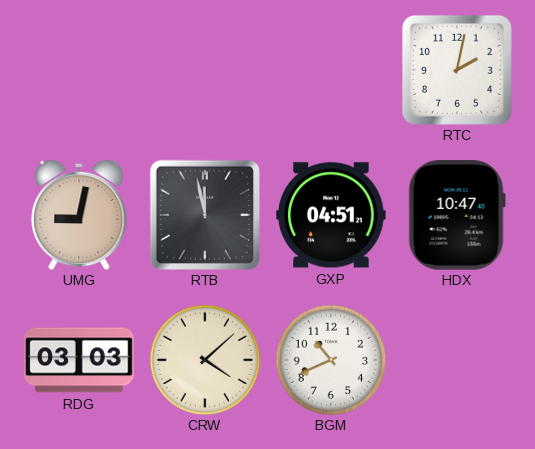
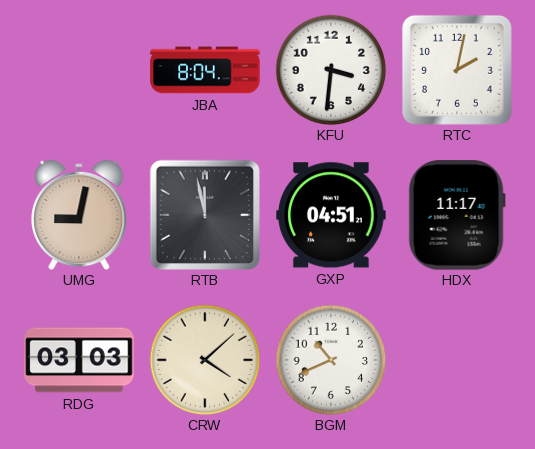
JBA: none -> 8:04 (205, 70)
KFU: none -> 3:31 (331, 70)
HDX: 10:47 -> 11:17 (457, 215)
